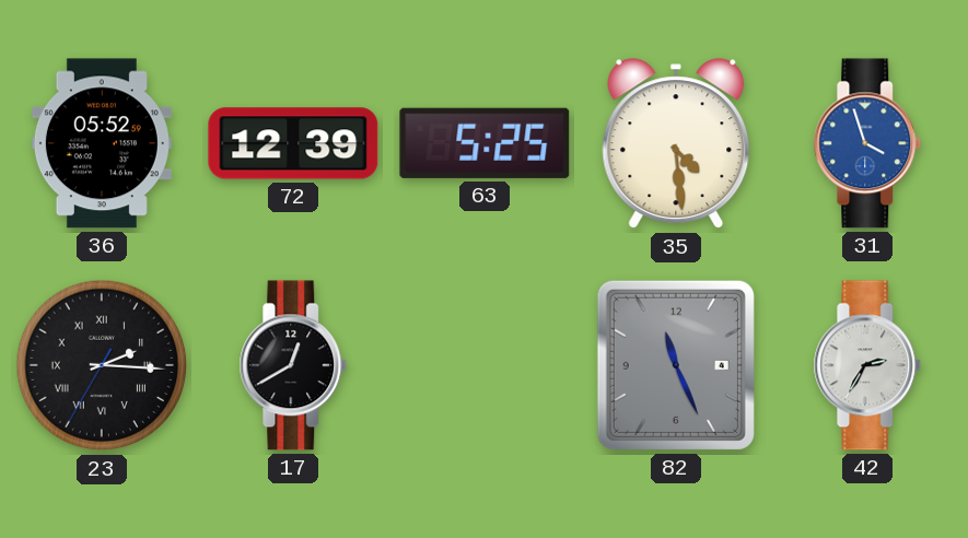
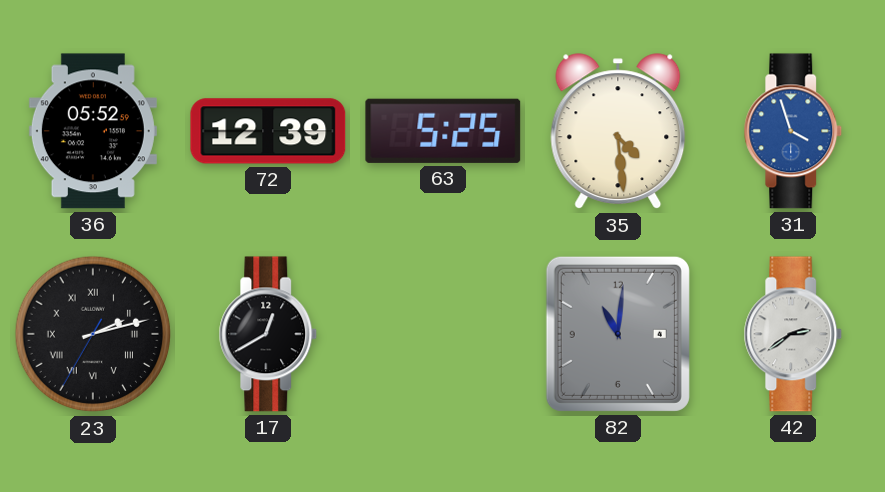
23: 2:15 -> 2:12 (93, 334)
82: 11:26 -> 11:01 (618, 334)
42: 2:35 -> 2:39 (793, 334)
